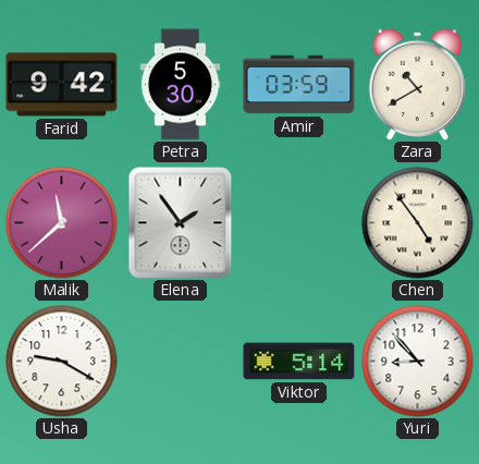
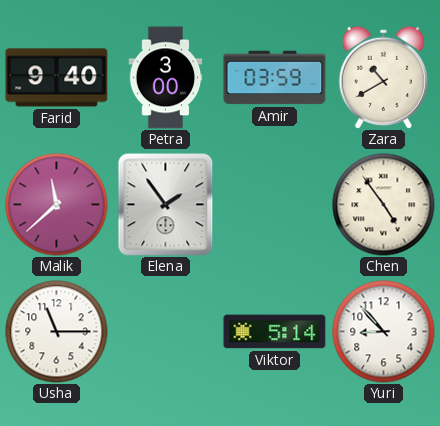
Farid: 9:42 -> 9:40 (57, 78)
Petra: 5:30 -> 3:00 (166, 78)
Usha: 9:20 -> 11:15 (57, 332)
